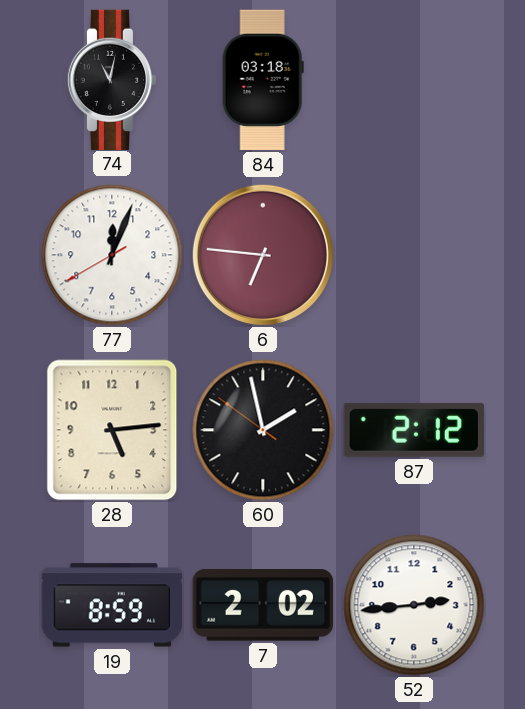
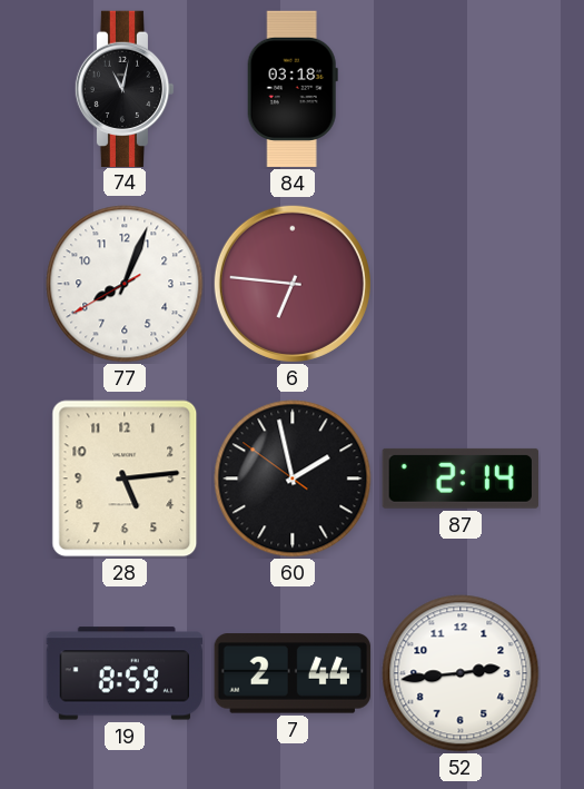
77: 12:03 -> 8:03 (125, 284)
87: 2:12 -> 2:14 (461, 479)
7: 2:02 -> 2:44 (293, 673)
